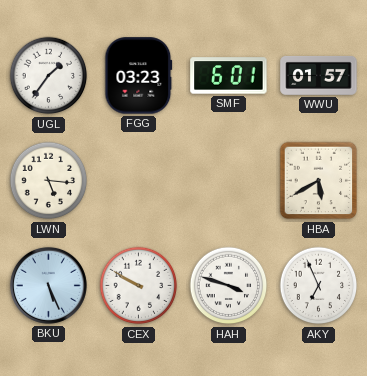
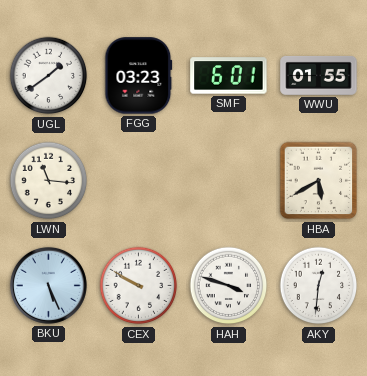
UGL: 1:36 -> 1:39 (49, 76)
WWU: 01:57 -> 01:55 (319, 75)
LWN: 5:16 -> 11:16 (49, 181)
AKY: 6:56 -> 12:31 (319, 286)
